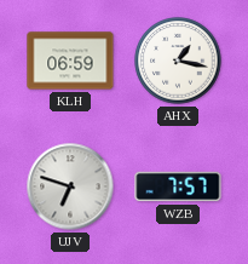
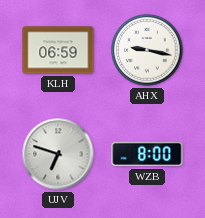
AHX: 1:17 -> 9:17 (147, 50)
WZB: 7:57 -> 8:00 (147, 154)
